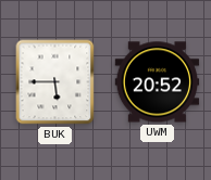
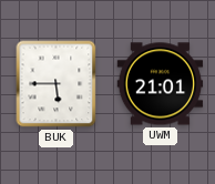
UWM: 20:52 -> 21:01 (161, 84)
